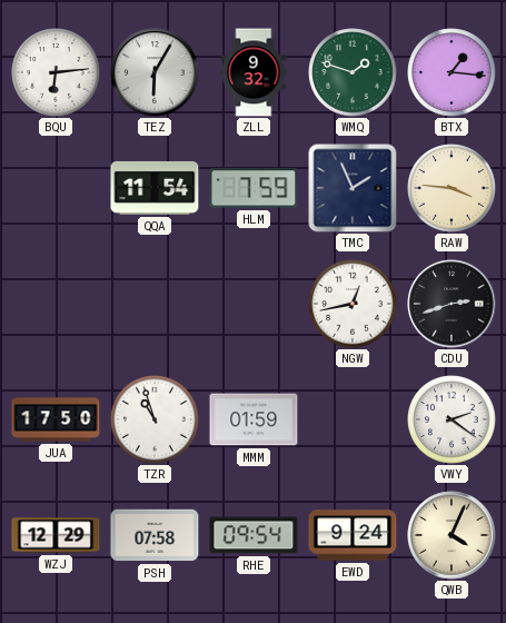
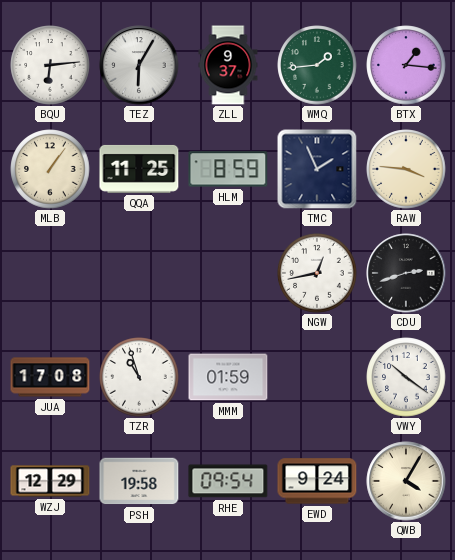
ZLL: 9:32 -> 9:37 (228, 65)
WMQ: 1:48 -> 1:44 (317, 65)
MLB: none -> 1:06 (50, 169)
QQA: 11:54 -> 11:25 (139, 169)
HLM: 7:59 -> 8:59 (228, 169)
JUA: 17:50 -> 17:08 (50, 377)
VWY: 2:21 -> 10:21 (406, 377)
PSH: 07:58 -> 19:58 (139, 481)
QWB: 4:04 -> 4:05 (406, 481)
